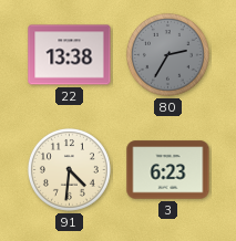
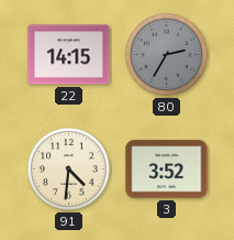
22: 13:38 -> 14:15 (69, 55)
3: 6:23 -> 3:52 (167, 170)
